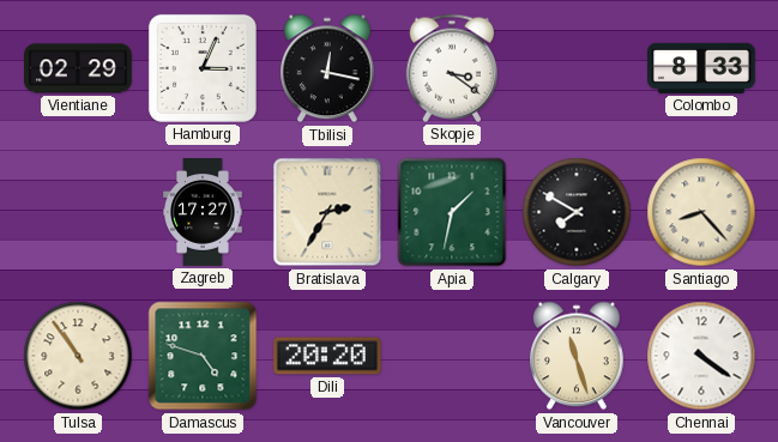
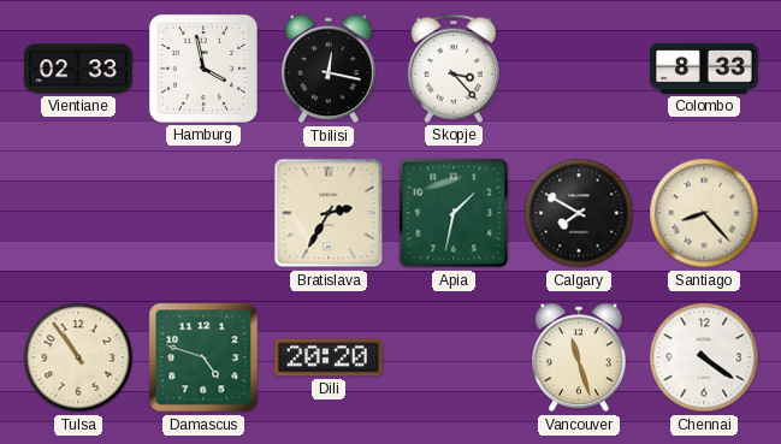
Vientiane: 02:29 -> 02:33 (79, 69)
Hamburg: 3:04 -> 3:58 (203, 69)
Skopje: 3:21 -> 3:23 (454, 69)
Zagreb: 17:27 -> none (204, 212)
